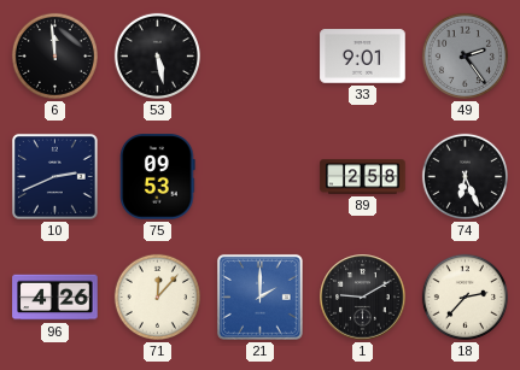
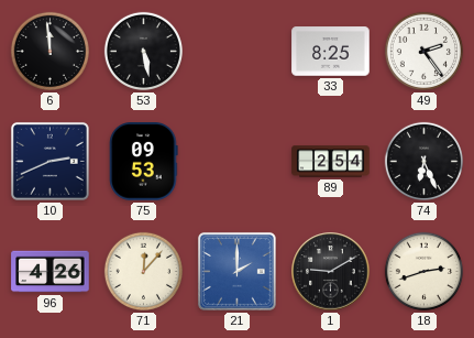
33: 9:01 -> 8:25 (331, 52)
49 dial: grey -> white (423, 51)
89: 2:58 -> 2:54 (331, 162)
18: 2:37 -> 2:42 (423, 271)
